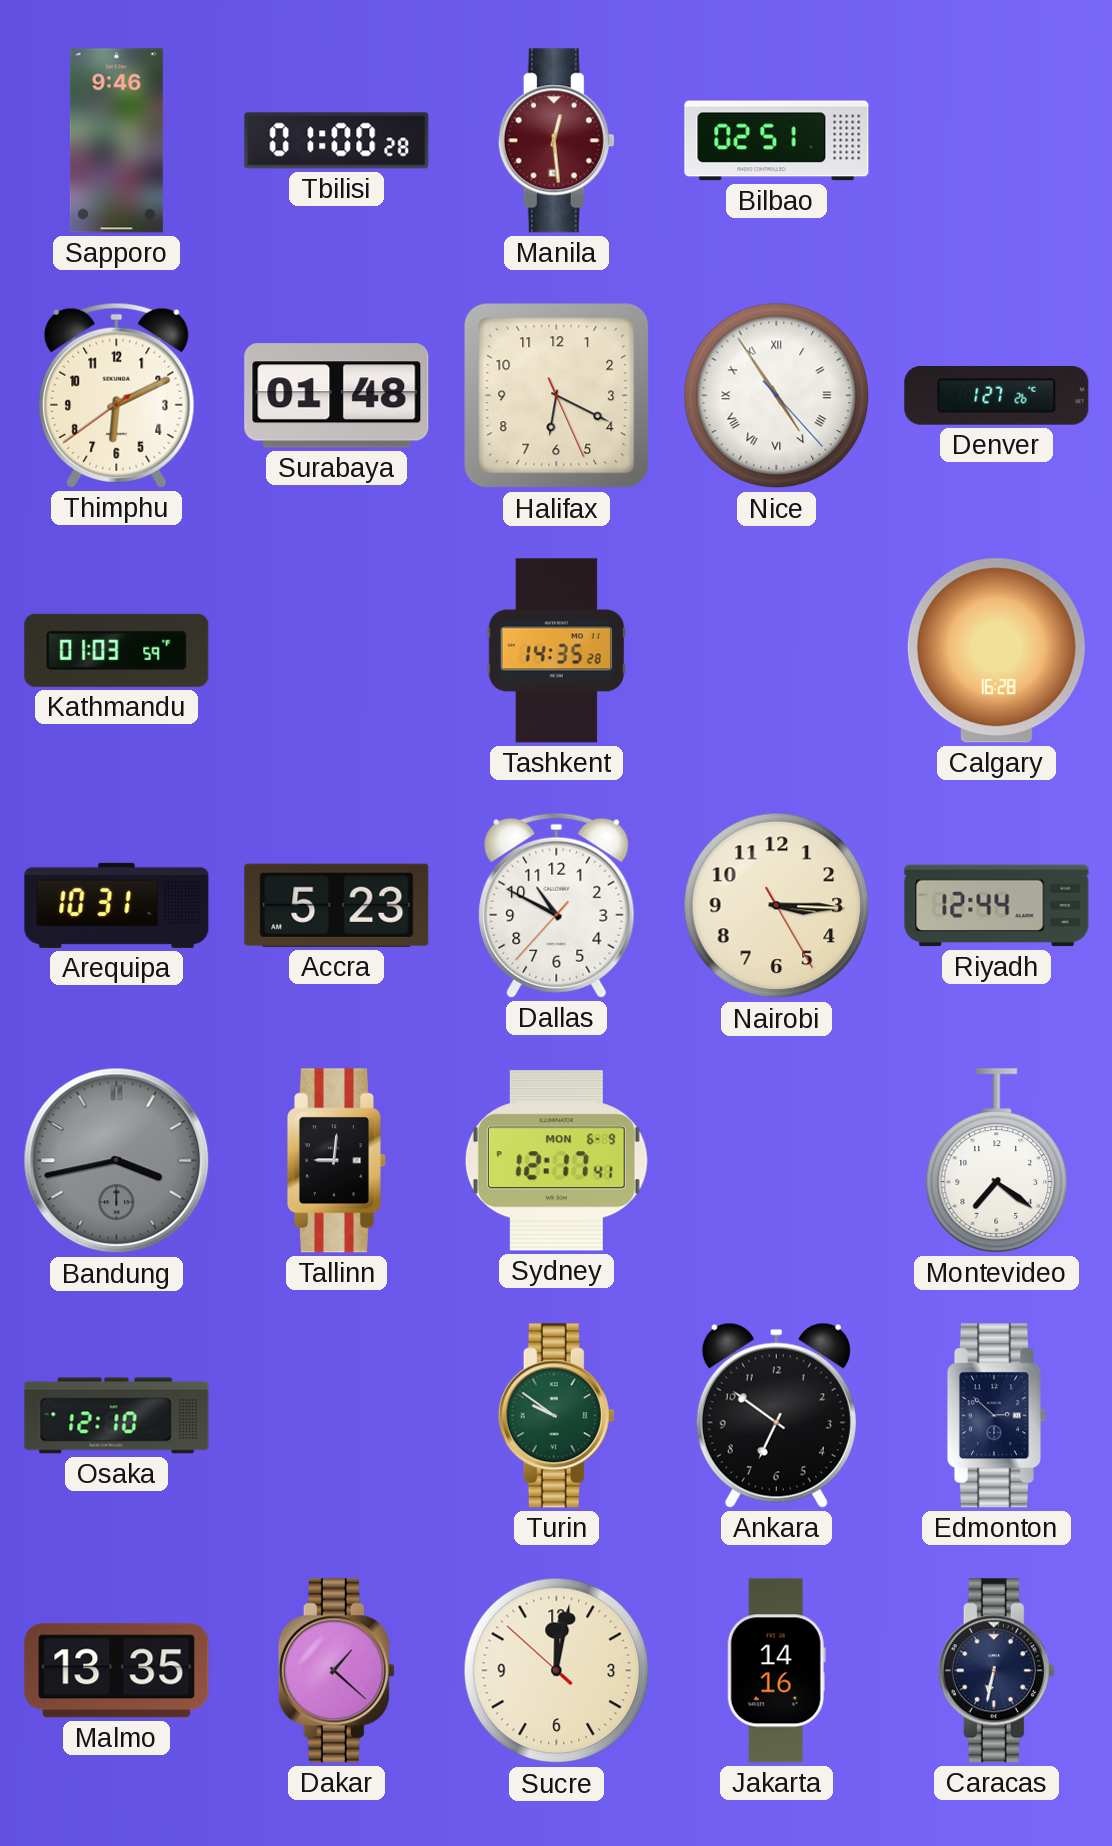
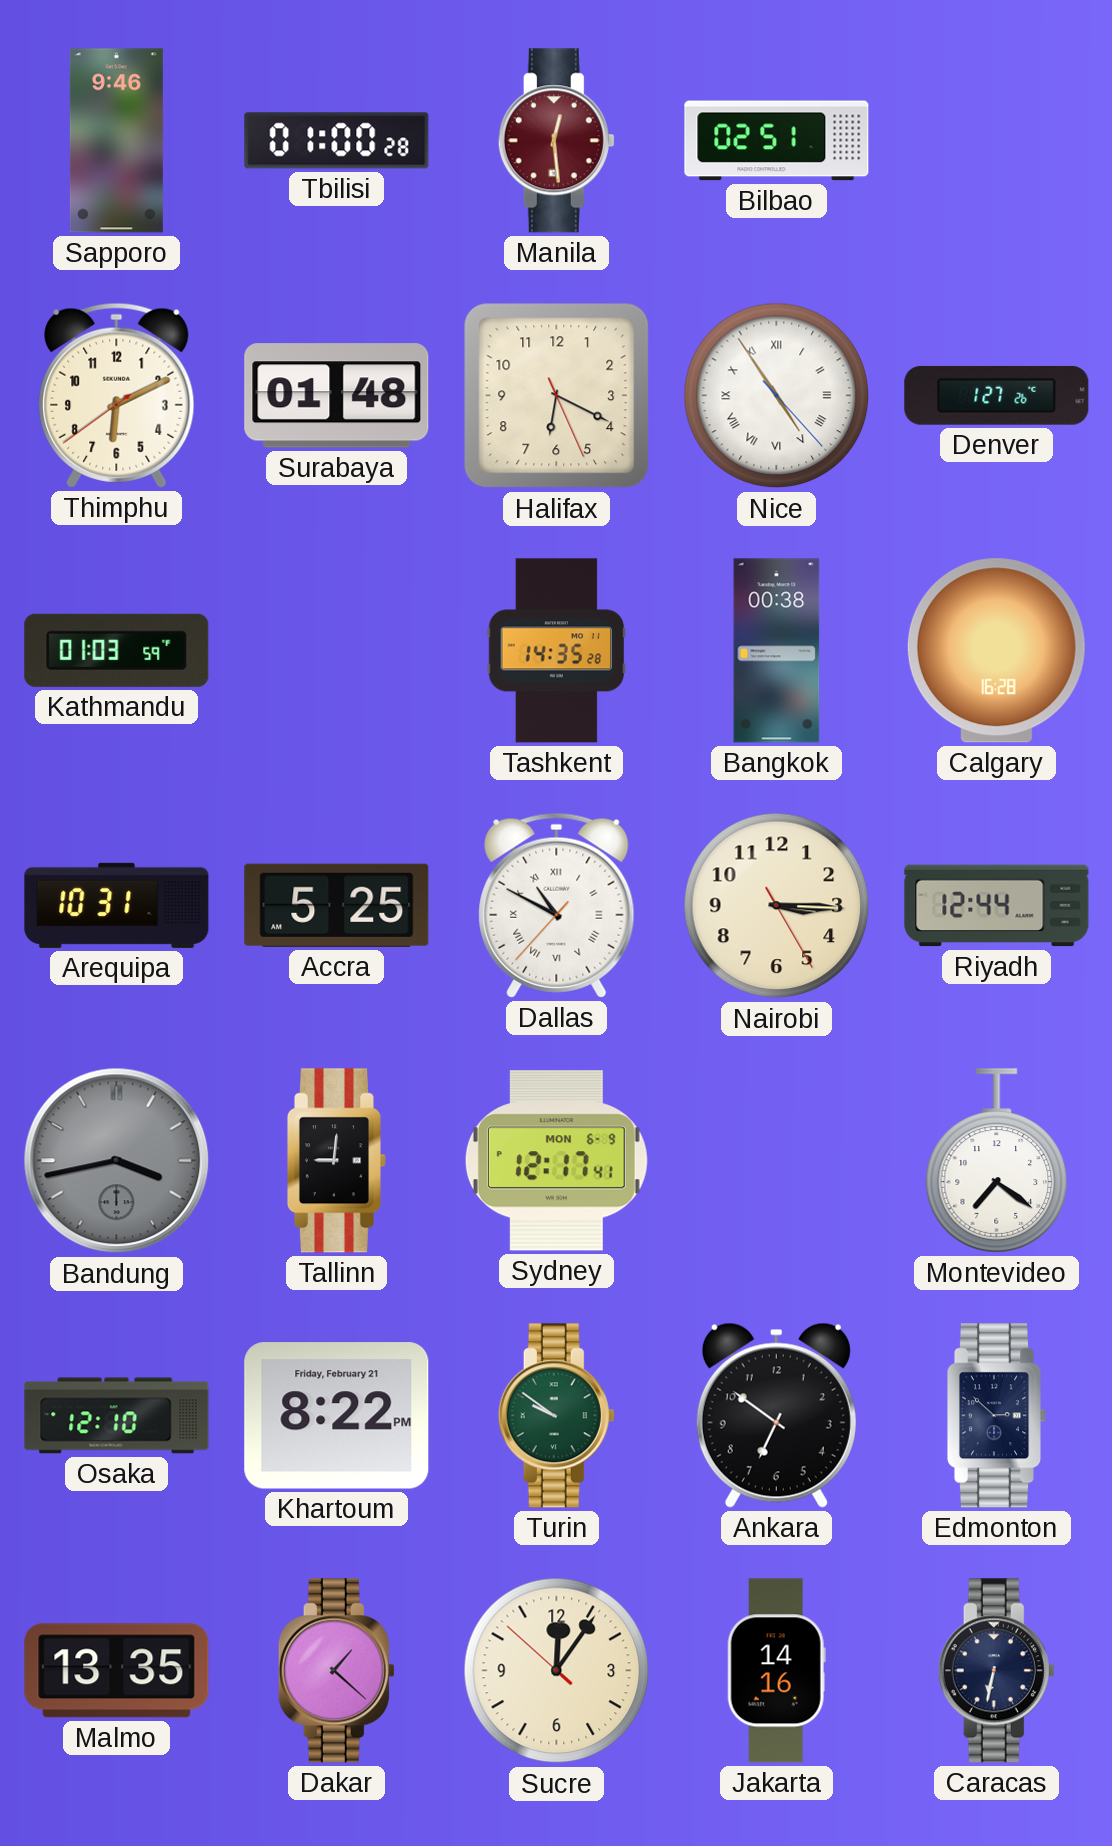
Bangkok: none -> 00:38 (777, 651)
Accra: 5:23 -> 5:25 (337, 905)
Dallas numerals: Arabic -> Roman (557, 905)
Khartoum: none -> 8:22 (337, 1416)
Sucre: 12:01 -> 12:05 (557, 1671)
